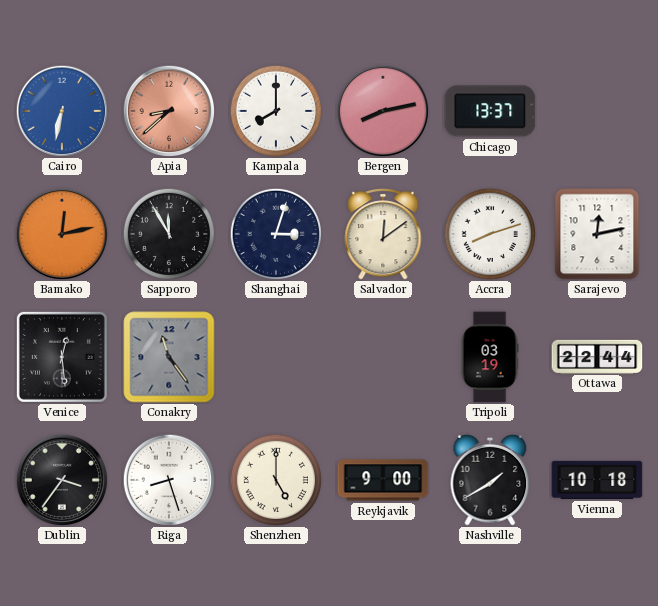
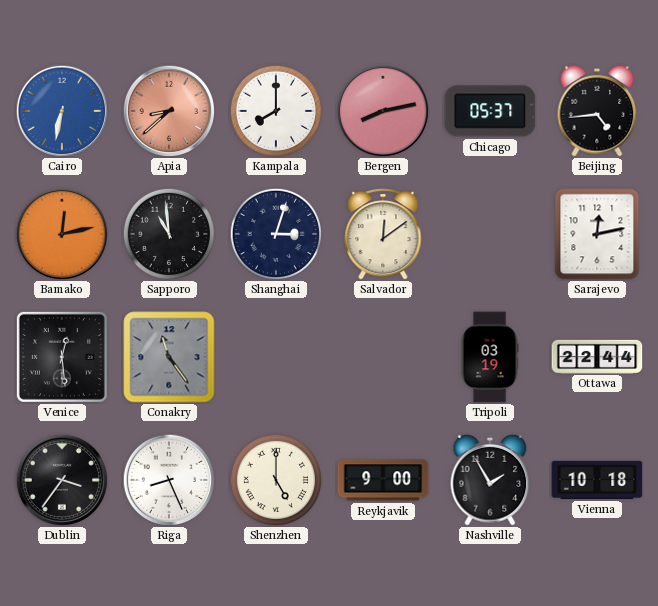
Chicago: 13:37 -> 05:37 (490, 111)
Beijing: none -> 4:44 (597, 111)
Sapporo: 11:55 -> 10:59 (168, 233)
Accra: 8:12 -> none (489, 233)
Riga: 8:27 -> 8:26 (168, 479)
Nashville: 1:40 -> 1:55 (490, 480)
